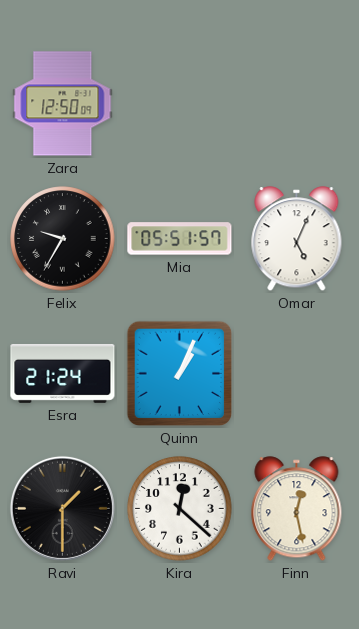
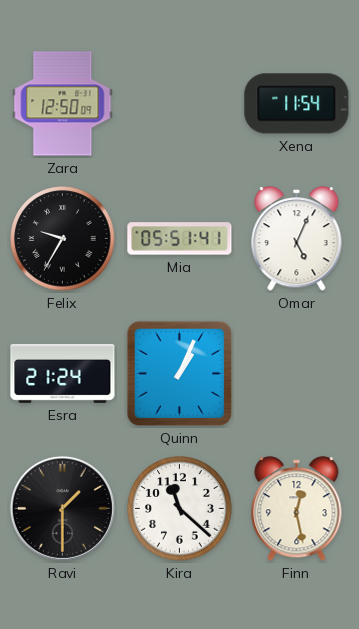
Xena: none -> 11:54 (297, 104)
Mia: 05:51:57 -> 05:51:41 (180, 239)
Kira: 12:22 -> 11:22 (180, 509)
